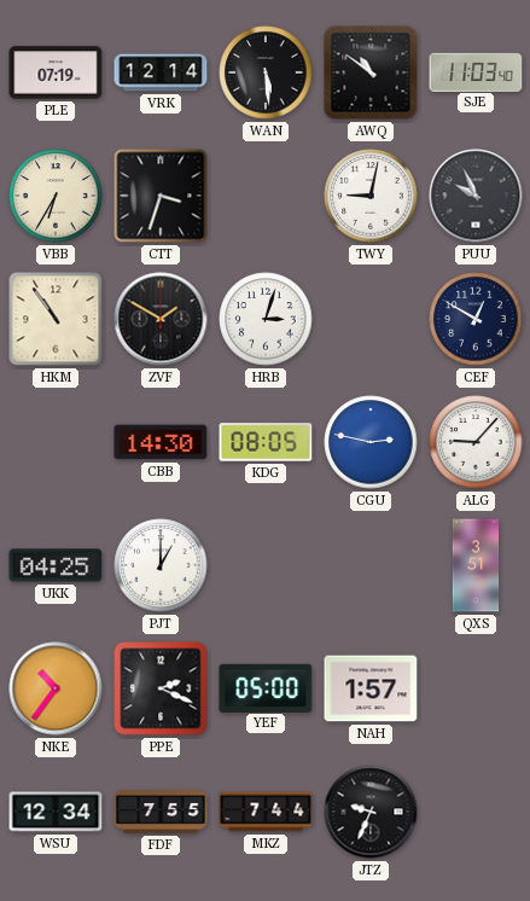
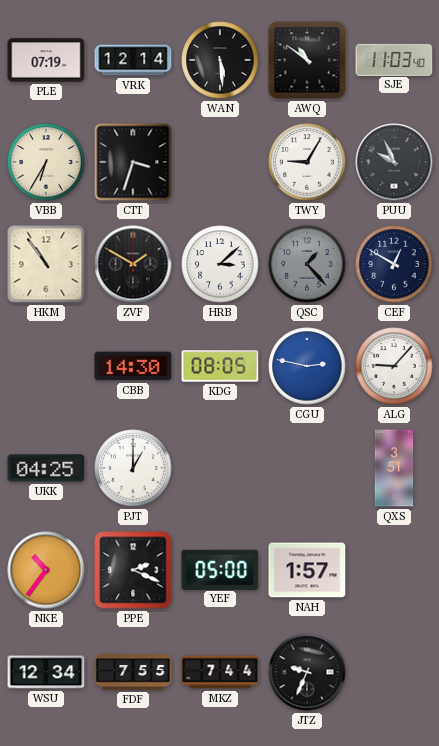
TWY: 9:02 -> 9:05 (307, 162)
HRB: 3:03 -> 3:08 (220, 264)
QSC: none -> 1:23 (307, 264)
